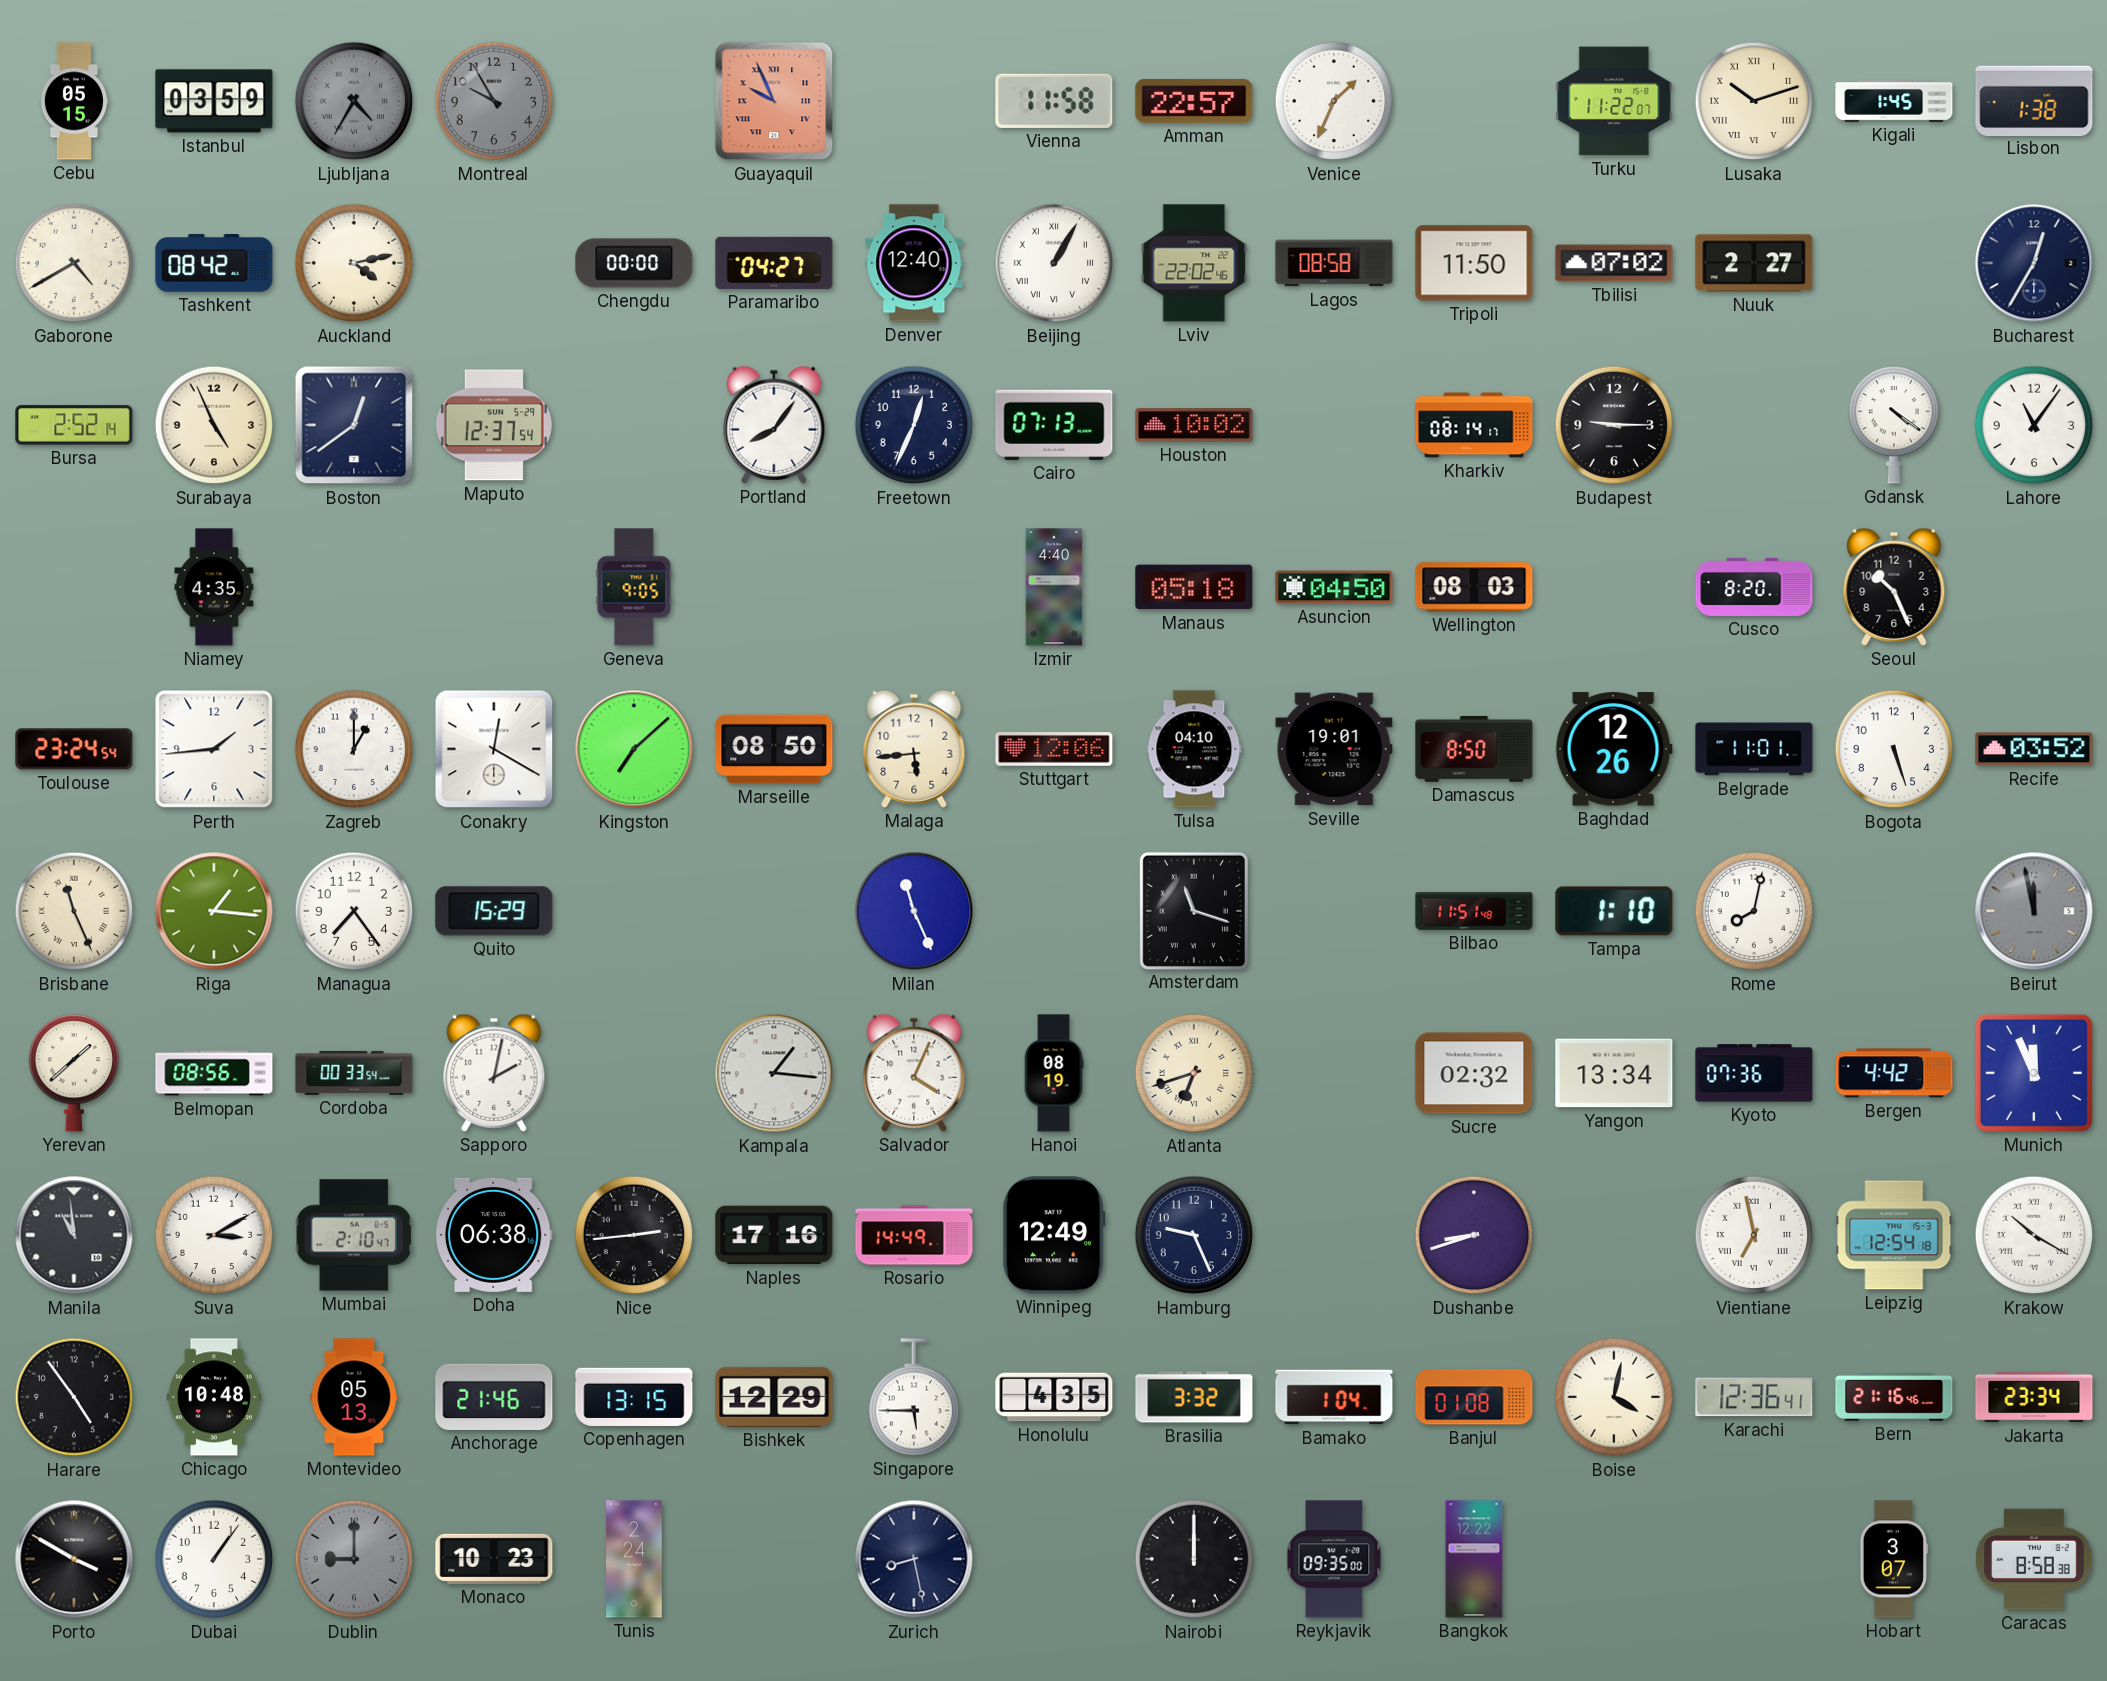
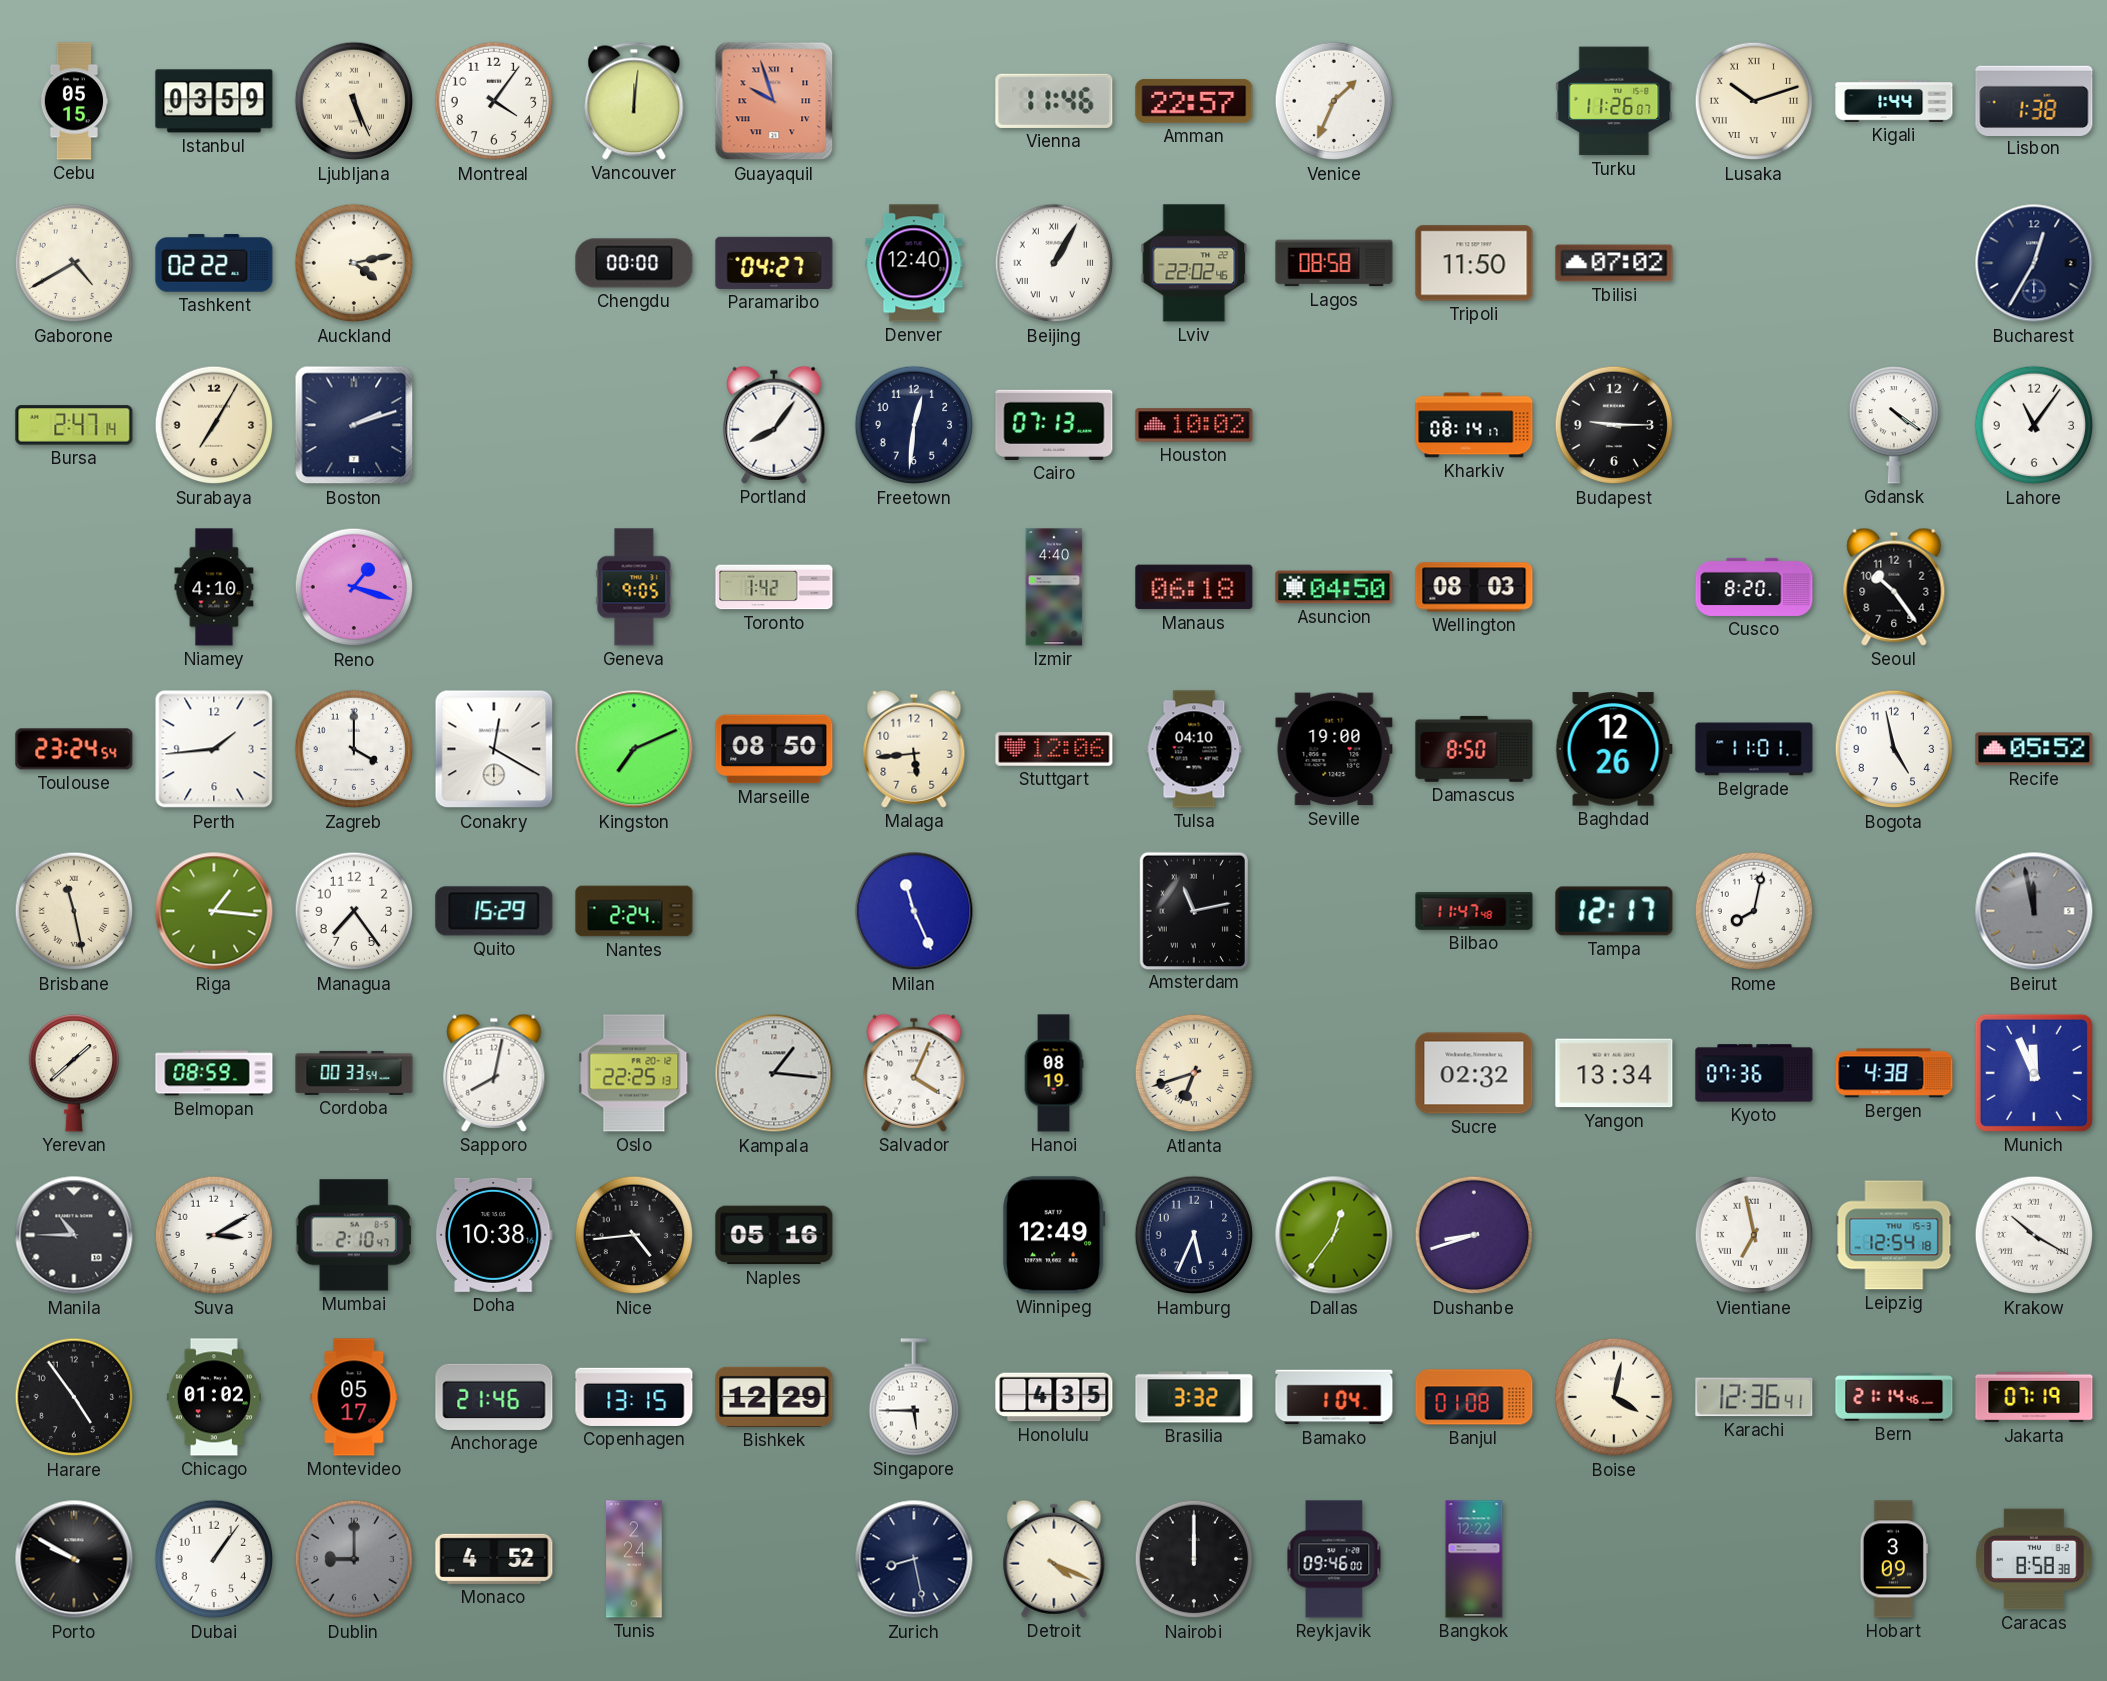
Ljubljana: 4:35 -> 5:26 (354, 101)
Ljubljana dial: grey -> cream (354, 101)
Montreal: 9:55 -> 4:06 (494, 101)
Montreal dial: grey -> white (494, 101)
Vancouver: none -> 12:01 (634, 101)
Guayaquil: 9:56 -> 9:57 (774, 101)
Vienna: 11:58 -> 11:46 (1054, 101)
Turku: 11:22 -> 11:26 (1614, 101)
Kigali: 1:45 -> 1:44 (1894, 102)
Tashkent: 08:42 -> 02:22 (214, 264)
Nuuk: 2:27 -> none (1754, 263)
Bursa: 2:52 -> 2:47 (74, 425)
Surabaya: 4:56 -> 7:05 (214, 425)
Boston: 12:39 -> 2:12 (354, 425)
Maputo: 12:37 -> none (494, 425)
Freetown: 12:34 -> 12:31 (914, 425)
Niamey: 4:35 -> 4:10 (214, 587)
Reno: none -> 1:18 (354, 587)
Toronto: none -> 1:42 (774, 587)
Manaus: 05:18 -> 06:18 (1194, 587)
Seoul: 10:26 -> 10:24 (1894, 587)
Zagreb: 1:00 -> 4:00 (354, 749)
Kingston: 7:08 -> 7:11 (634, 749)
Seville: 19:01 -> 19:00 (1334, 749)
Bogota: 5:27 -> 4:58 (1894, 749)
Recife: 03:52 -> 05:52 (2034, 749)
Brisbane: 11:26 -> 11:28 (74, 911)
Nantes: none -> 2:24 (634, 911)
Amsterdam: 11:18 -> 11:13 (1193, 910)
Bilbao: 11:51 -> 11:47 (1474, 911)
Tampa: 1:10 -> 12:17 (1614, 911)
Belmopan: 08:56 -> 08:59 (214, 1073)
Sapporo: 2:02 -> 8:02 (494, 1073)
Oslo: none -> 22:25 (634, 1073)
Bergen: 4:42 -> 4:38 (1894, 1073)
Manila: 10:59 -> 10:45 (74, 1235)
Doha: 06:38 -> 10:38 (494, 1235)
Nice: 2:44 -> 4:44 (634, 1235)
Naples: 17:16 -> 05:16 (774, 1235)
Rosario: 14:49 -> none (914, 1235)
Hamburg: 9:26 -> 5:34 (1194, 1235)
Dallas: none -> 12:36 (1334, 1235)
Chicago: 10:48 -> 01:02 (214, 1397)
Montevideo: 05:13 -> 05:17 (354, 1397)
Bern: 21:16 -> 21:14 (1894, 1397)
Jakarta: 23:34 -> 07:19 (2034, 1397)
Porto: 3:50 -> 9:50 (74, 1559)
Monaco: 10:23 -> 4:52 (494, 1559)
Detroit: none -> 4:19 (1054, 1559)
Reykjavik: 09:35 -> 09:46 (1334, 1559)
Hobart: 3:07 -> 3:09 (1894, 1559)
